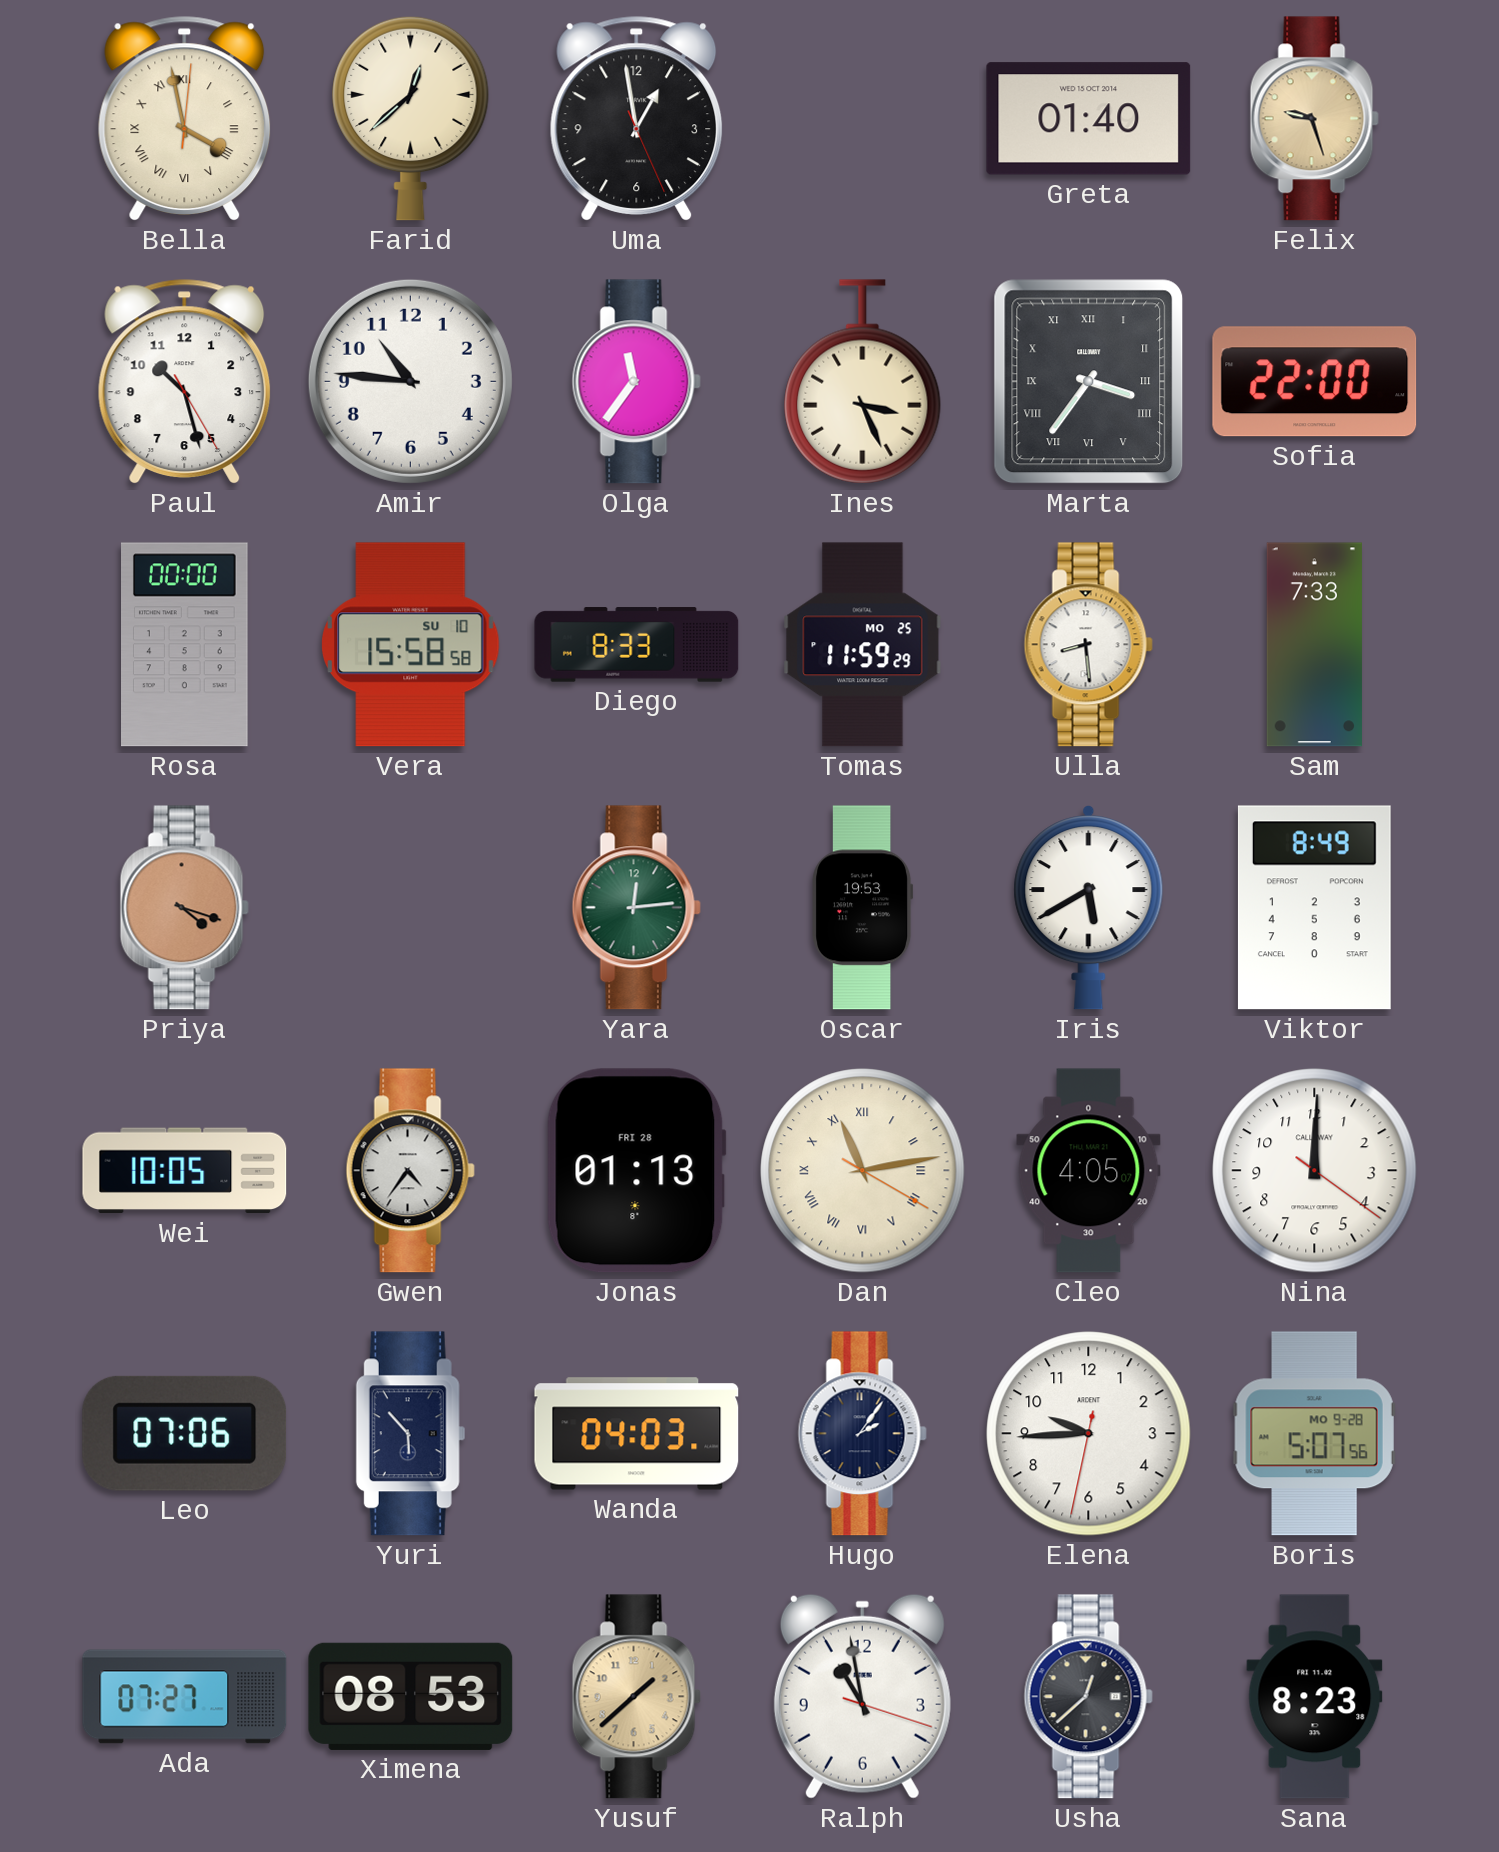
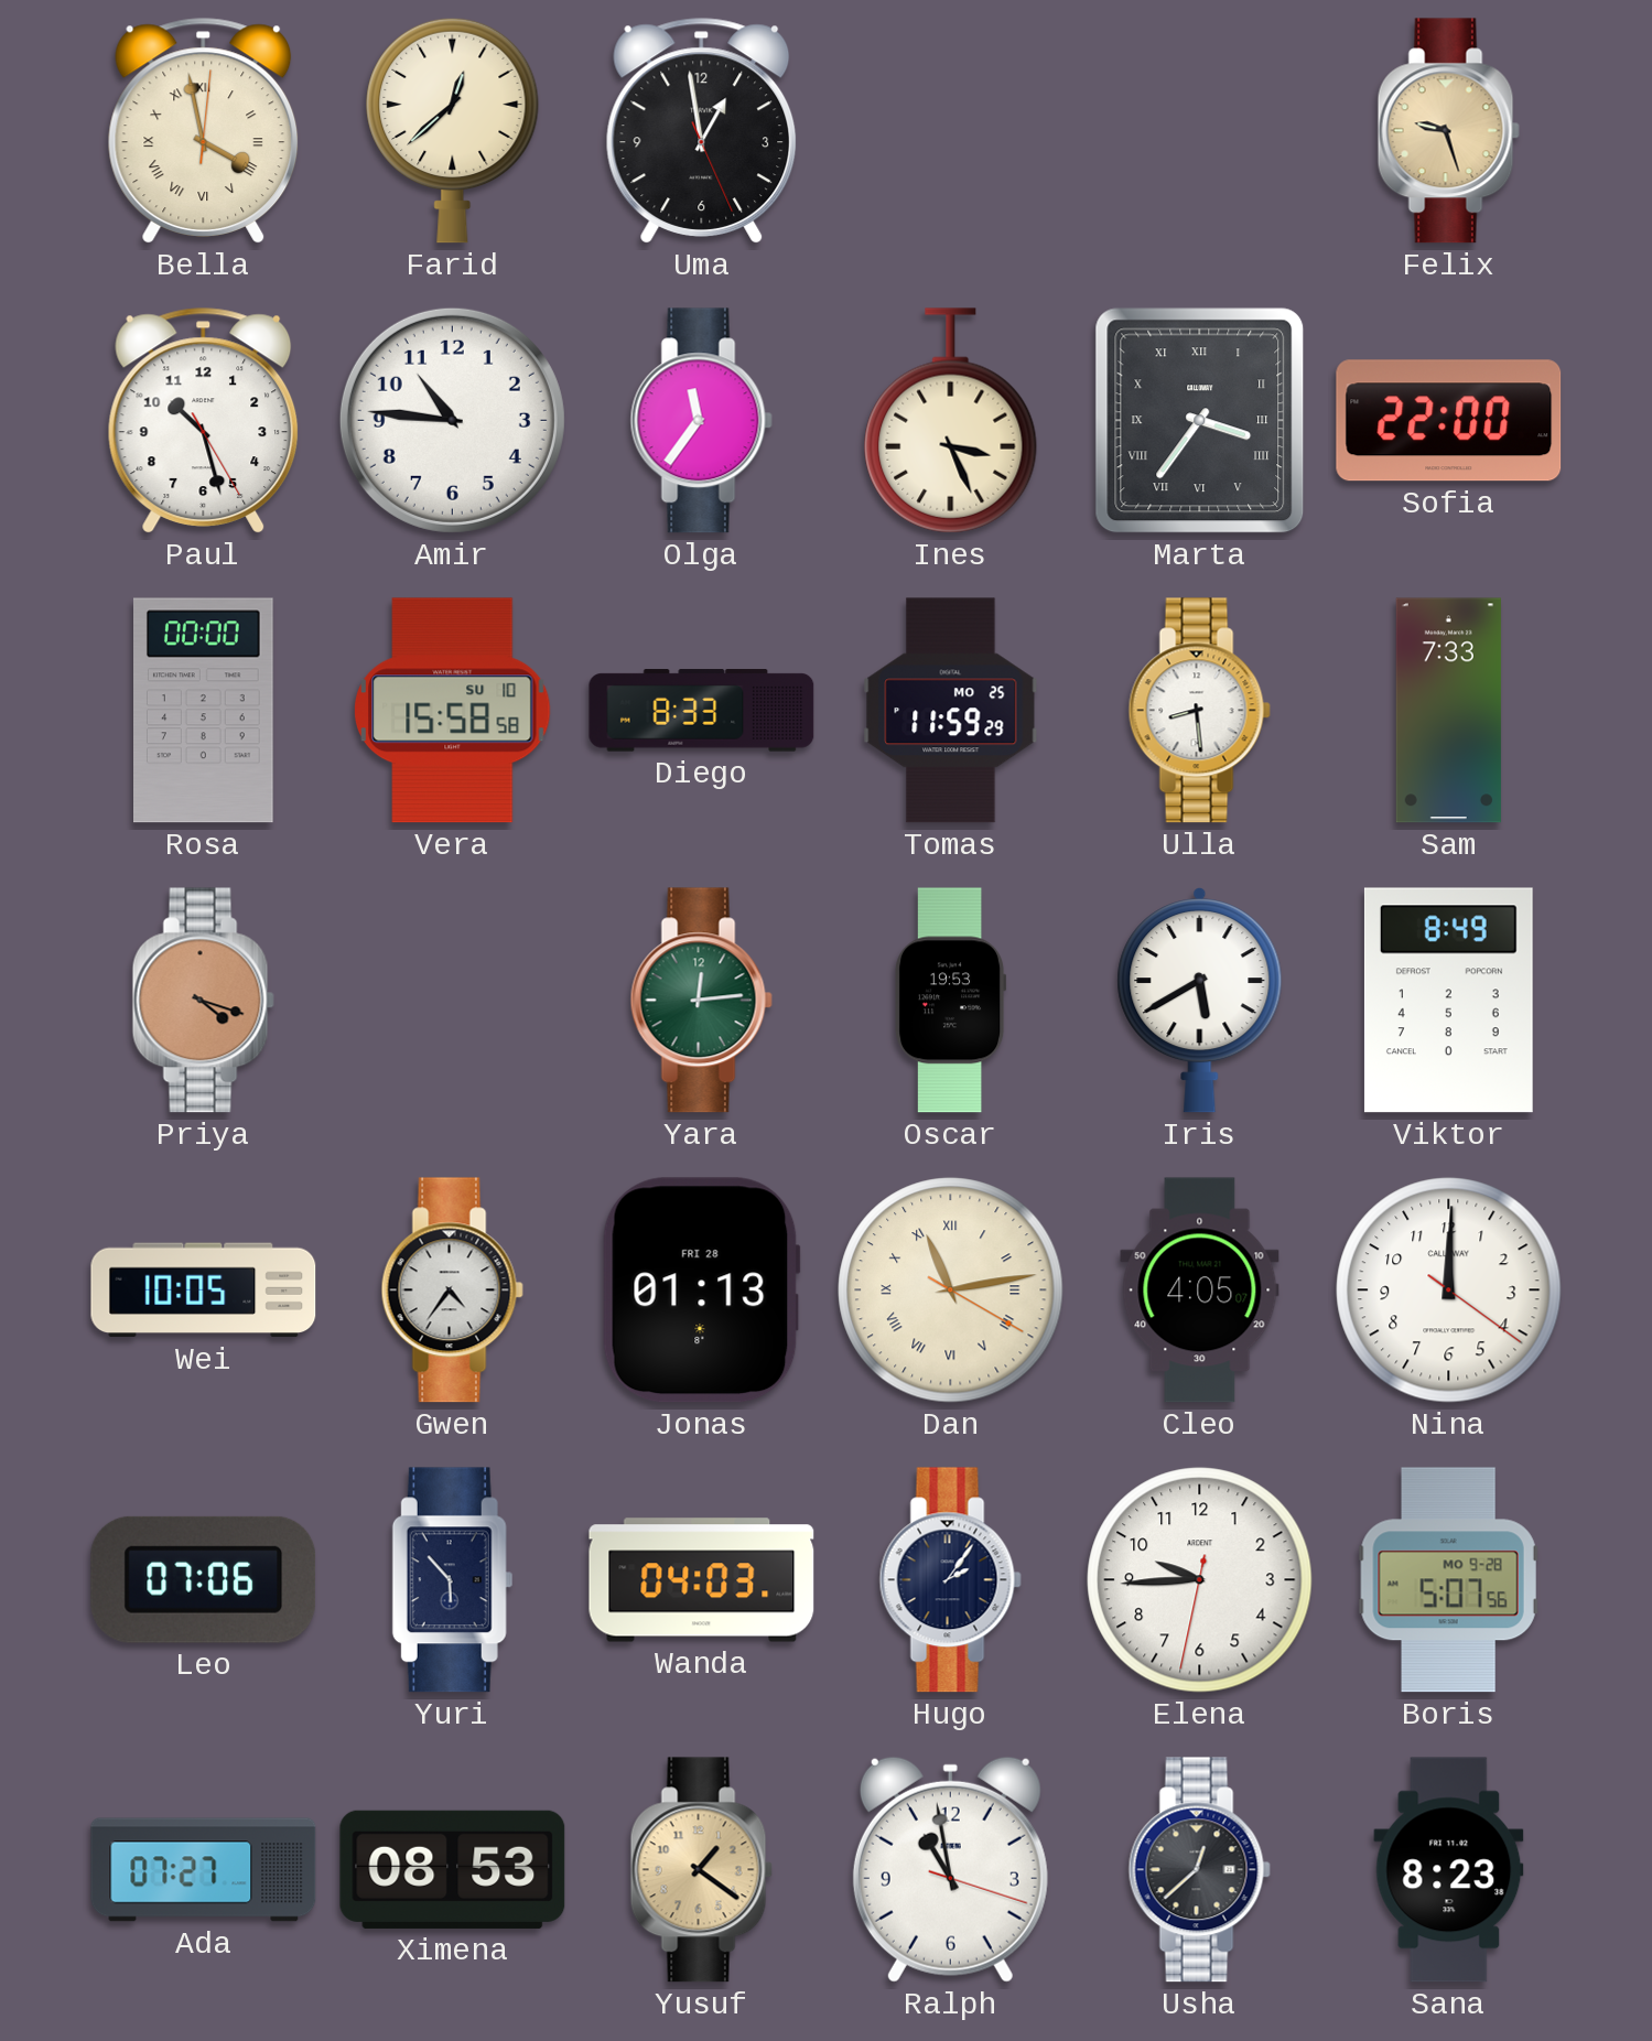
Greta: 01:40 -> none (1089, 119)
Yusuf: 1:38 -> 1:21 (701, 1870)
